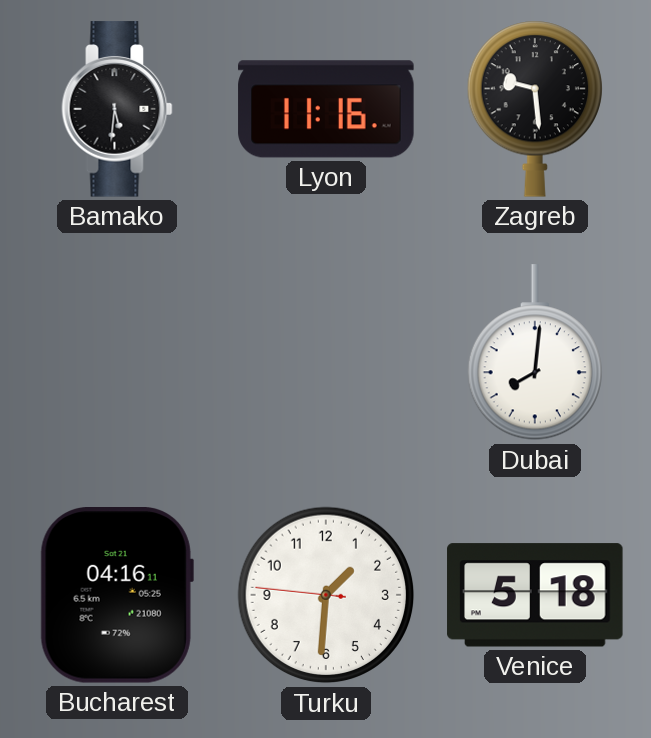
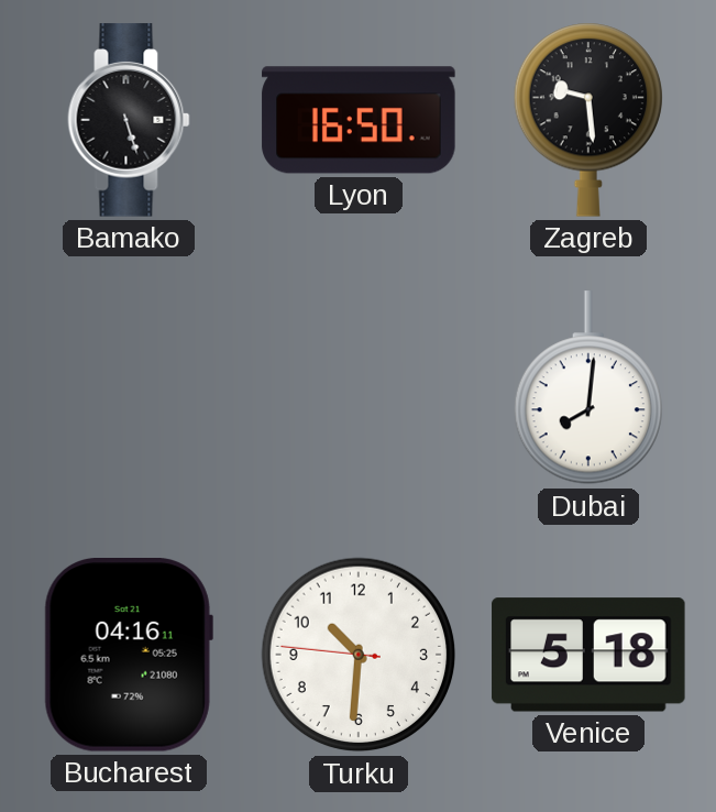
Bamako: 5:31 -> 5:27 (129, 120)
Lyon: 11:16 -> 16:50 (359, 120)
Turku: 1:30 -> 10:30 (359, 655)
